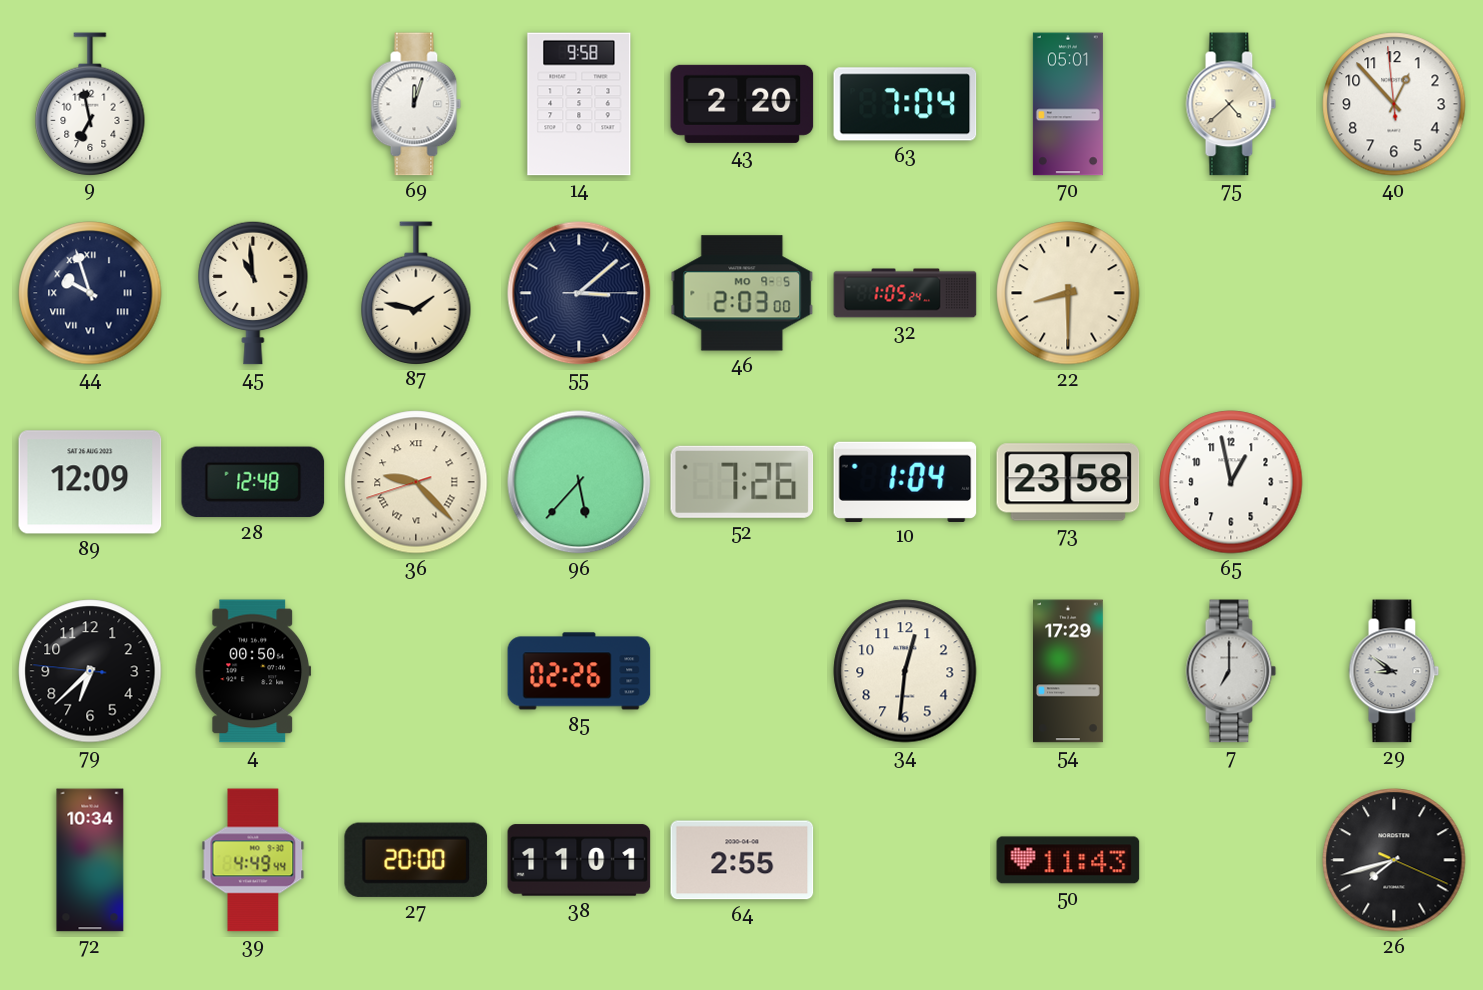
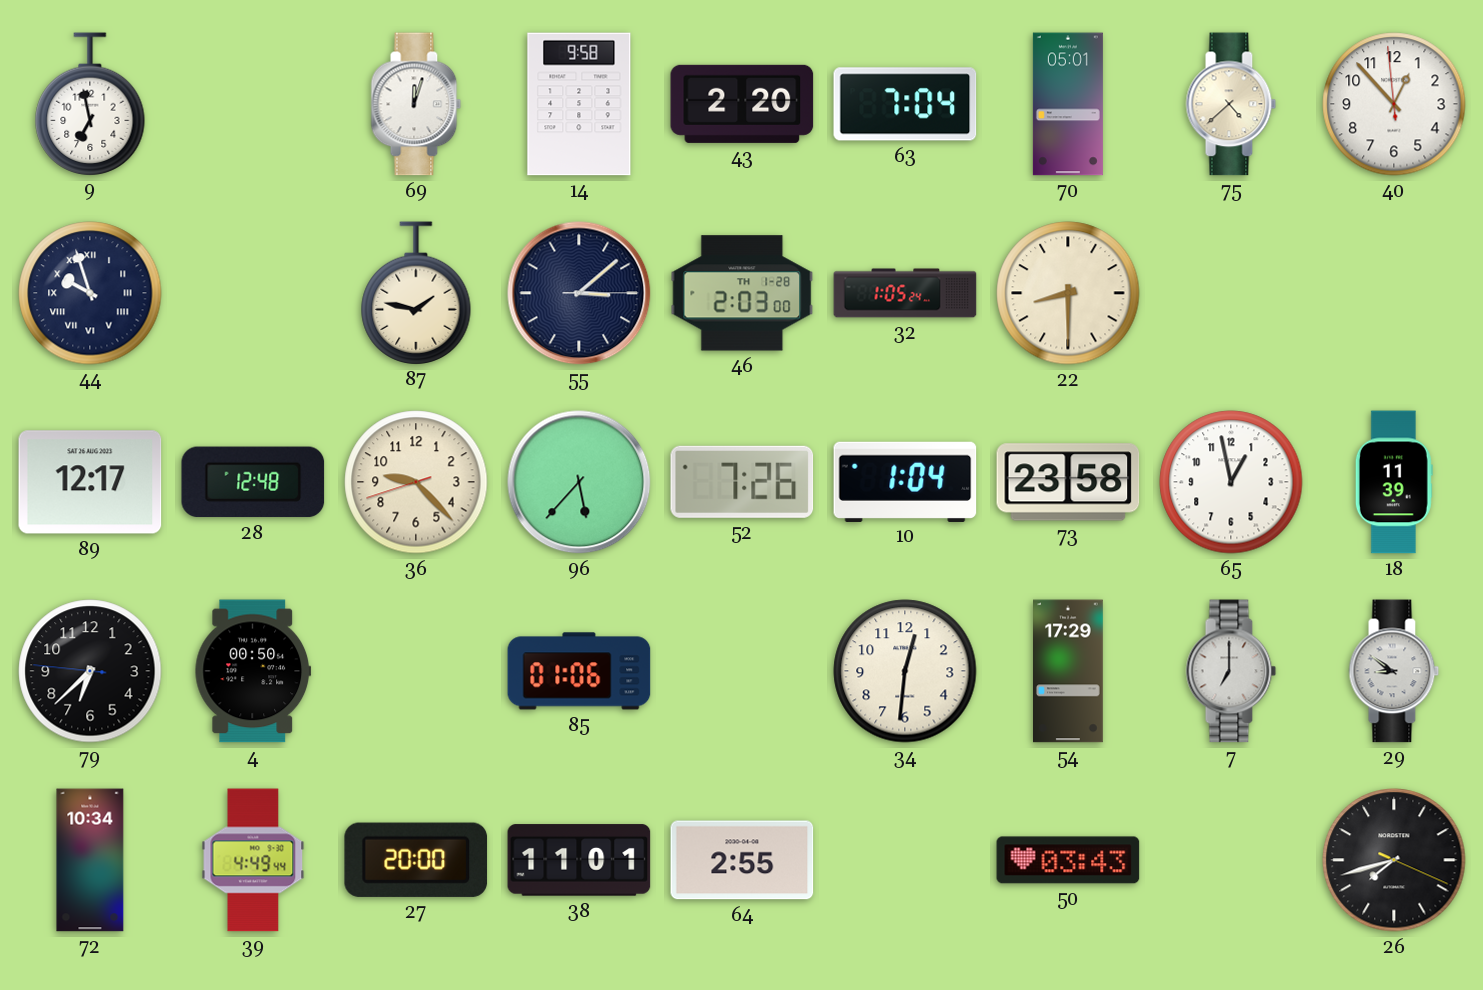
45: 10:59 -> none (253, 293)
46 date: MO 9-5 -> TH 1-28 (742, 293)
89: 12:09 -> 12:17 (90, 482)
36 numerals: Roman -> Arabic (416, 482)
18: none -> 11:39 (1394, 482)
85: 02:26 -> 01:06 (579, 671)
50: 11:43 -> 03:43 (1068, 860)
